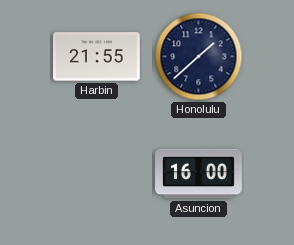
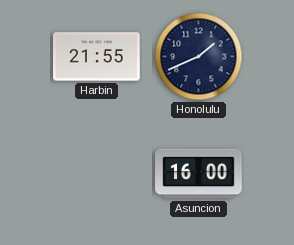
Honolulu: 1:38 -> 1:41 (199, 57)
